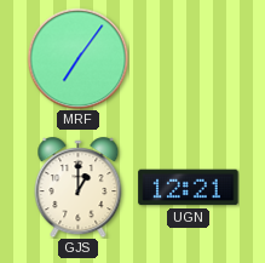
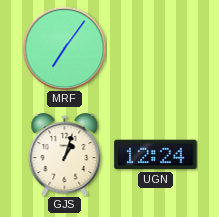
GJS: 1:00 -> 1:03 (65, 155)
UGN: 12:21 -> 12:24 (156, 155)
